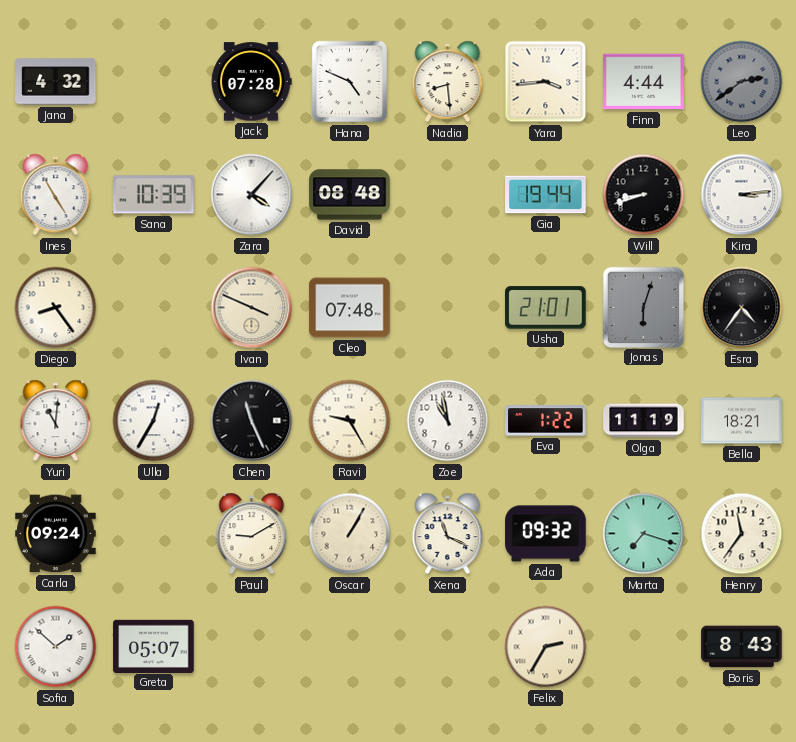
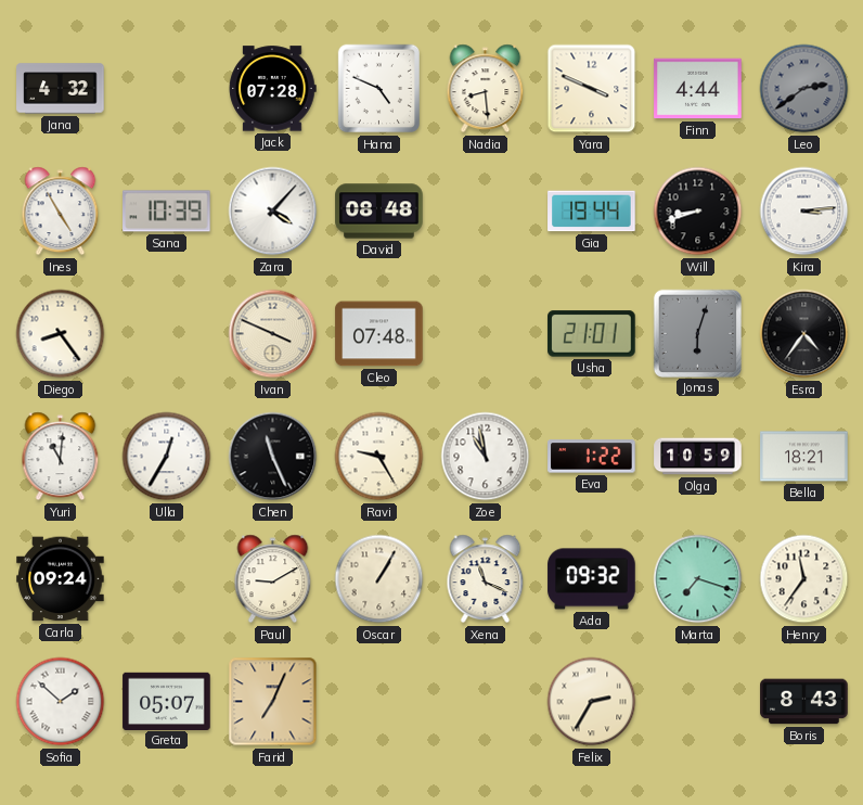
Yara: 3:44 -> 3:49 (592, 89)
Olga: 11:19 -> 10:59 (698, 457)
Farid: none -> 7:04 (273, 702)
